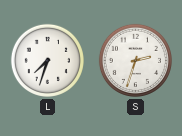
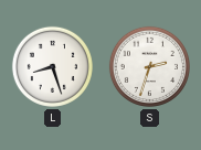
L: 7:33 -> 8:27 (52, 66)
